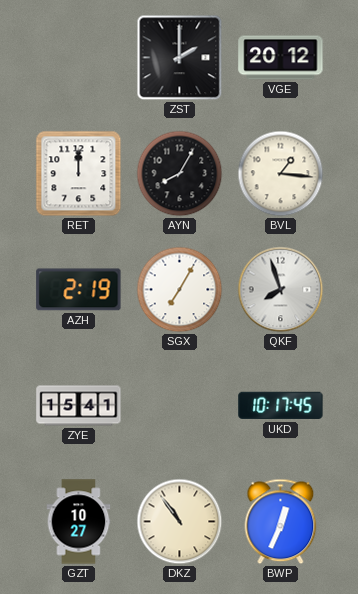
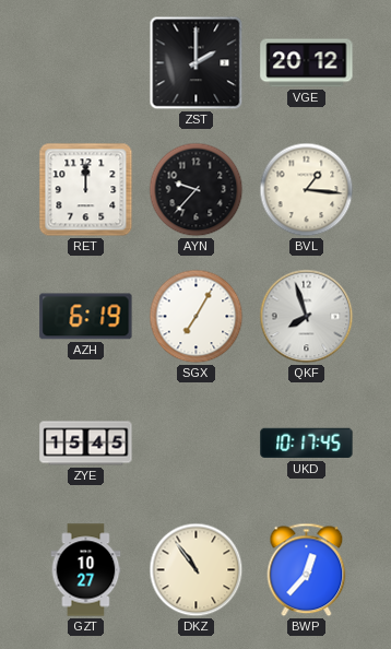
AYN: 8:05 -> 9:37 (197, 190)
AZH: 2:19 -> 6:19 (86, 317)
ZYE: 15:41 -> 15:45 (86, 444)
BWP: 12:34 -> 12:37 (307, 570)
